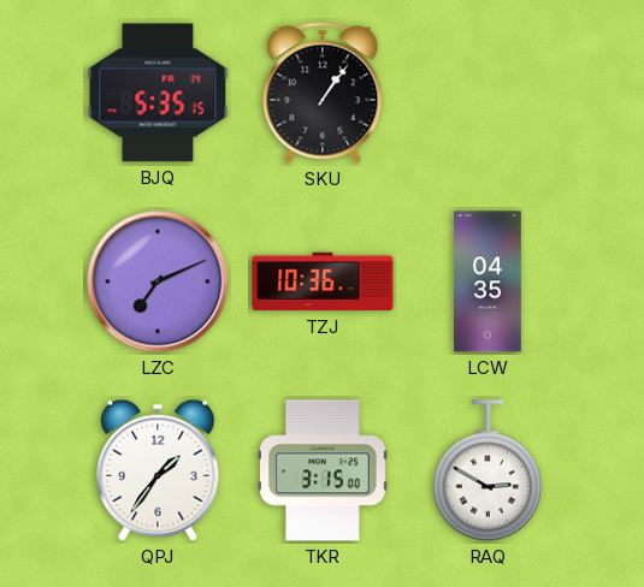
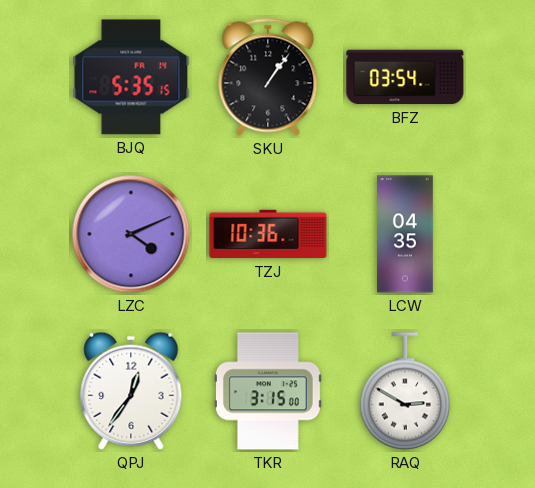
BFZ: none -> 03:54 (405, 77)
LZC: 7:11 -> 4:11 (131, 234)
QPJ: 1:36 -> 12:36 (131, 391)
